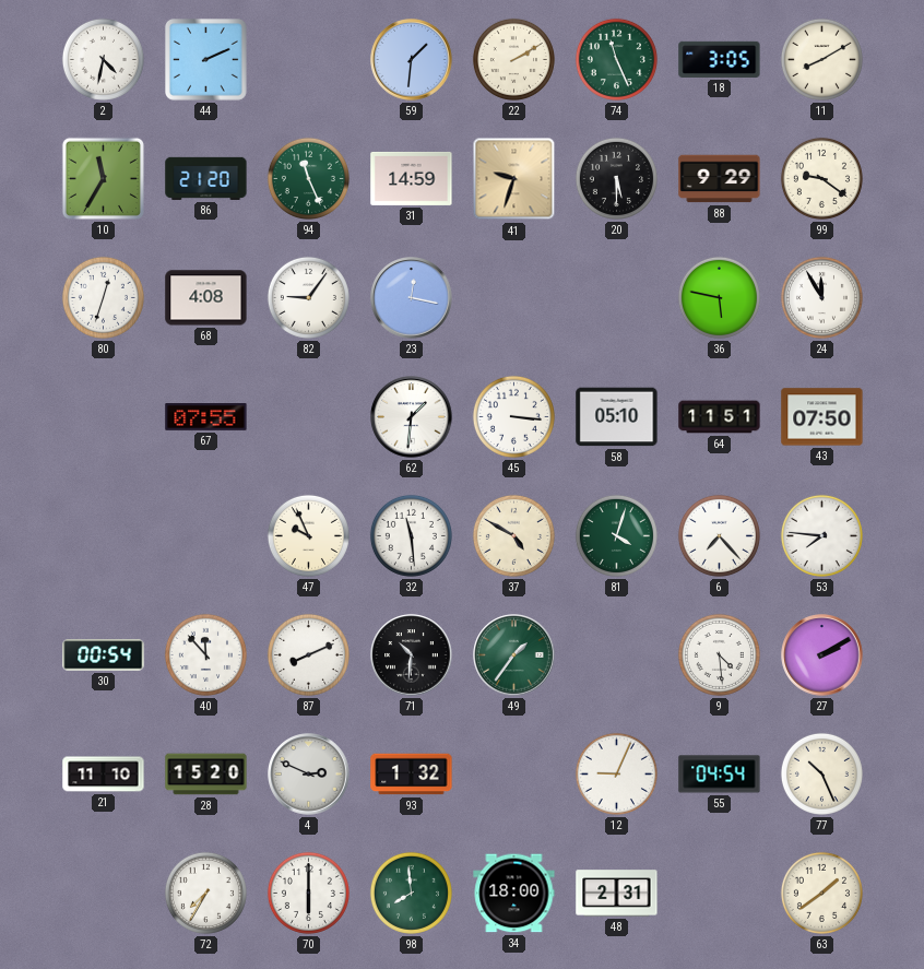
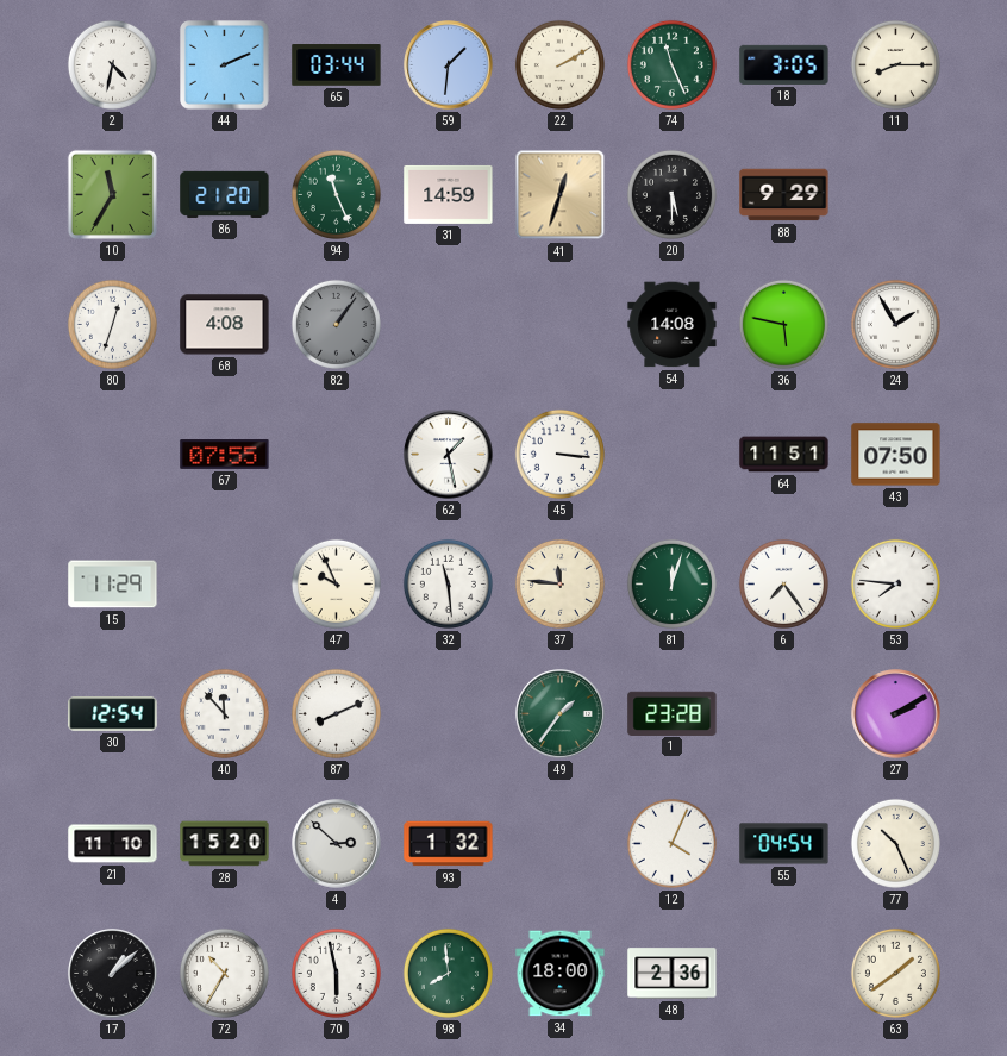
65: none -> 03:44 (337, 65)
11: 8:10 -> 8:15 (895, 64)
41: 9:33 -> 12:33 (561, 195)
99: 9:21 -> none (821, 178)
82: 9:06 -> 1:06 (336, 324)
82 dial: white -> grey (336, 324)
23: 12:17 -> none (412, 298)
54: none -> 14:08 (673, 325)
24: 11:55 -> 1:55 (895, 324)
62: 1:31 -> 1:28 (449, 455)
58: 05:10 -> none (617, 417)
15: none -> 11:29 (113, 585)
37: 4:50 -> 11:46 (559, 583)
81: 4:03 -> 12:03 (671, 583)
6: 7:23 -> 7:24 (783, 583)
30: 00:54 -> 12:54 (113, 714)
71: 10:31 -> none (412, 655)
1: none -> 23:28 (673, 713)
9: 4:29 -> none (719, 654)
4: 2:49 -> 2:52 (337, 844)
12: 9:04 -> 4:04 (671, 843)
17: none -> 1:08 (113, 974)
72: 7:35 -> 10:35 (224, 973)
70: 6:00 -> 5:58 (336, 973)
48: 2:31 -> 2:36 (673, 974)
